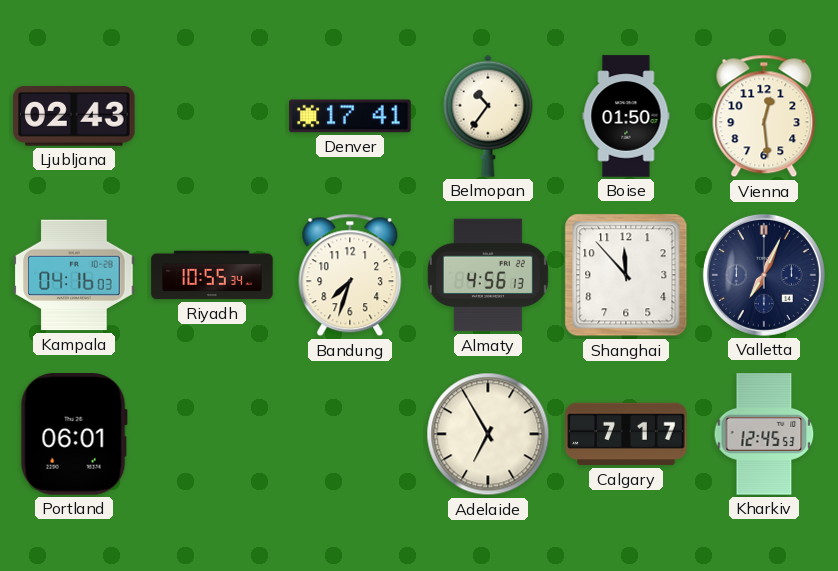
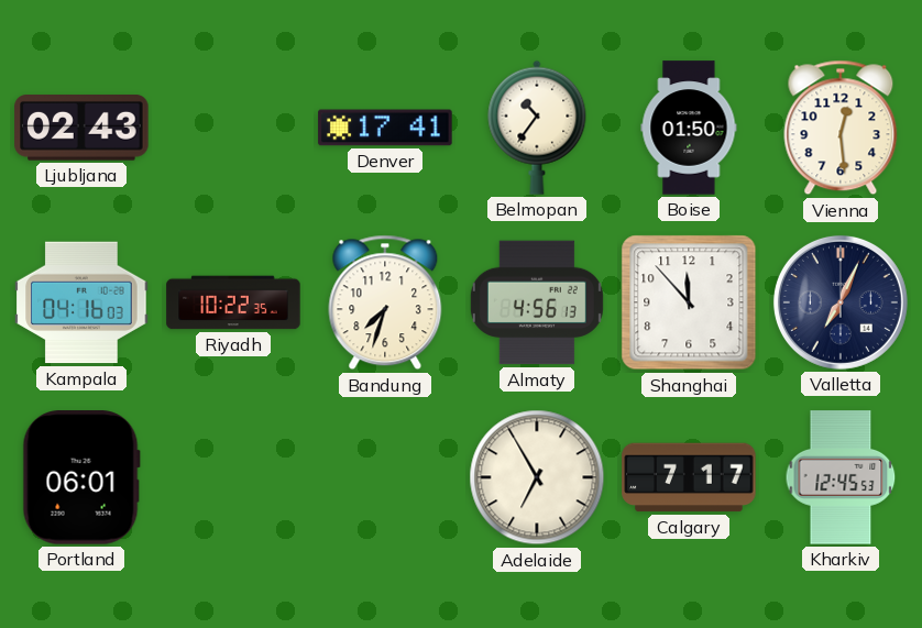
Riyadh: 10:55 -> 10:22 (233, 302)
